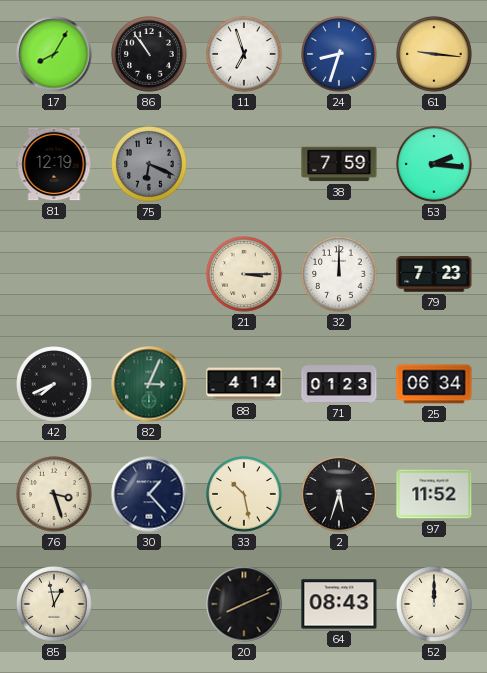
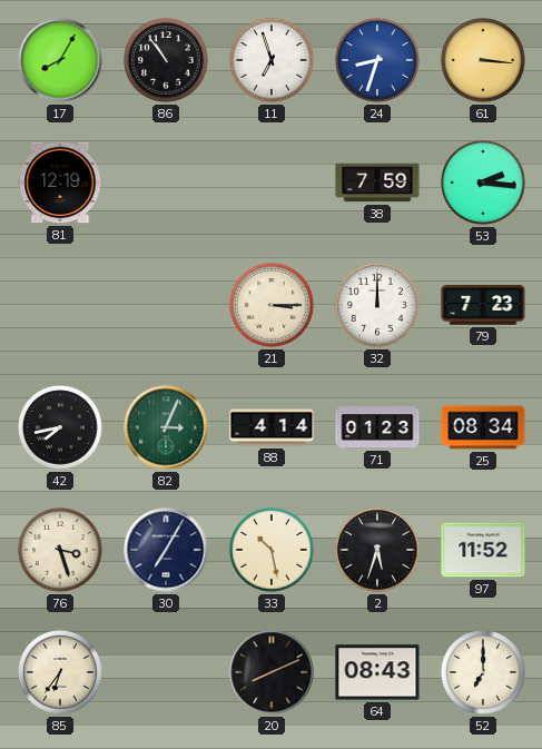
61: 9:16 -> 3:16 (483, 60)
75: 6:19 -> none (149, 164)
42: 7:41 -> 7:43 (60, 427)
25: 06:34 -> 08:34 (483, 427)
30: 1:23 -> 7:05 (166, 550)
85: 12:58 -> 6:36 (60, 672)
52: 12:00 -> 7:00 (483, 672)
